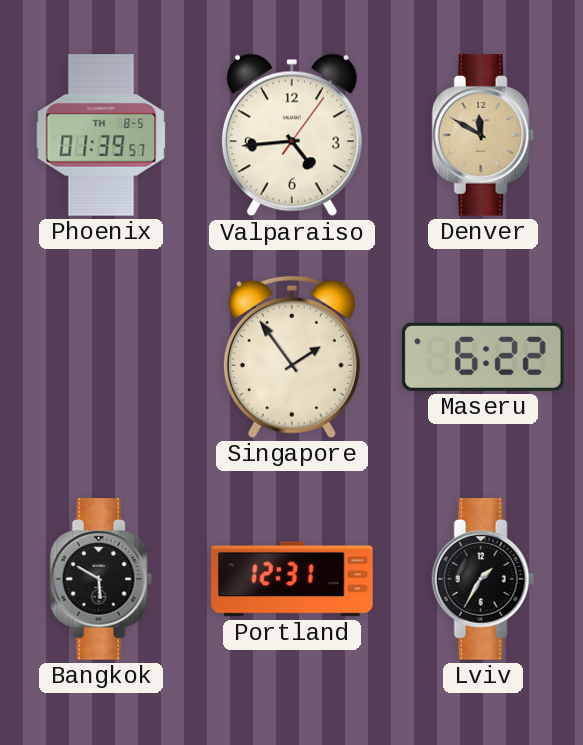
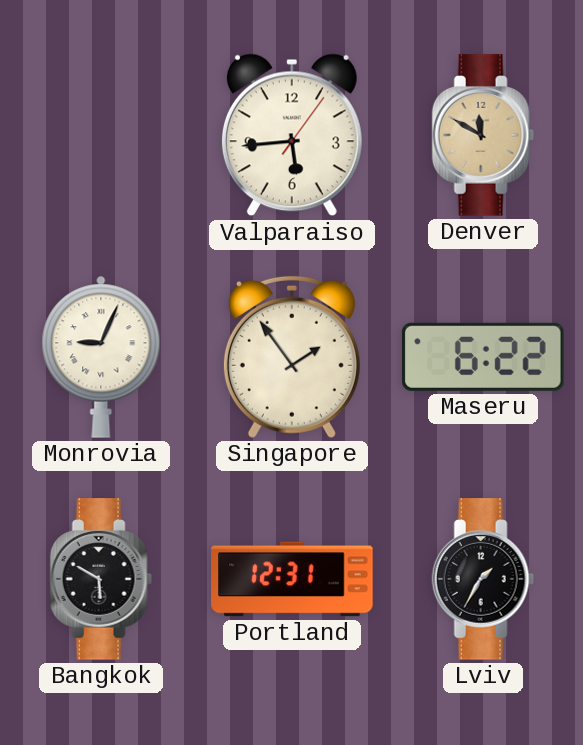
Phoenix: 01:39 -> none (101, 135)
Valparaiso: 4:44 -> 5:44 (292, 135)
Monrovia: none -> 9:04 (101, 357)
